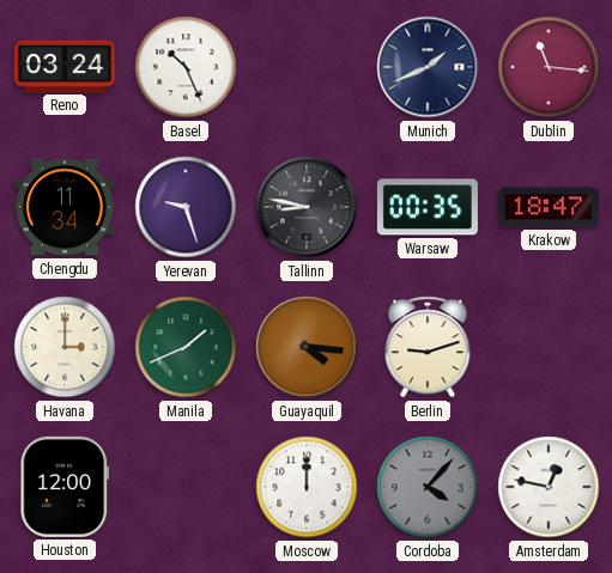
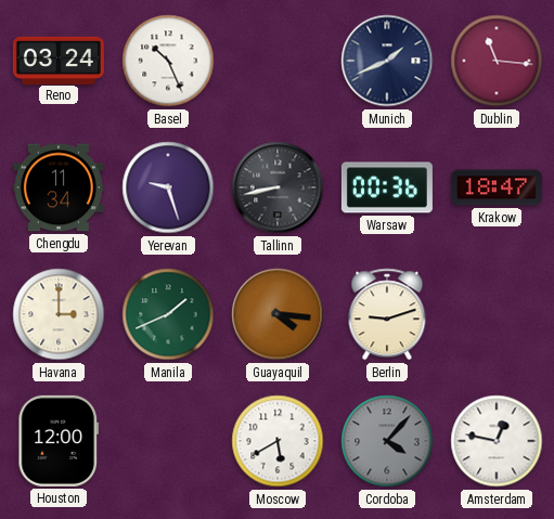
Tallinn: 8:47 -> 8:43 (278, 187)
Warsaw: 00:35 -> 00:36 (387, 187)
Moscow: 12:00 -> 5:40 (278, 441)
